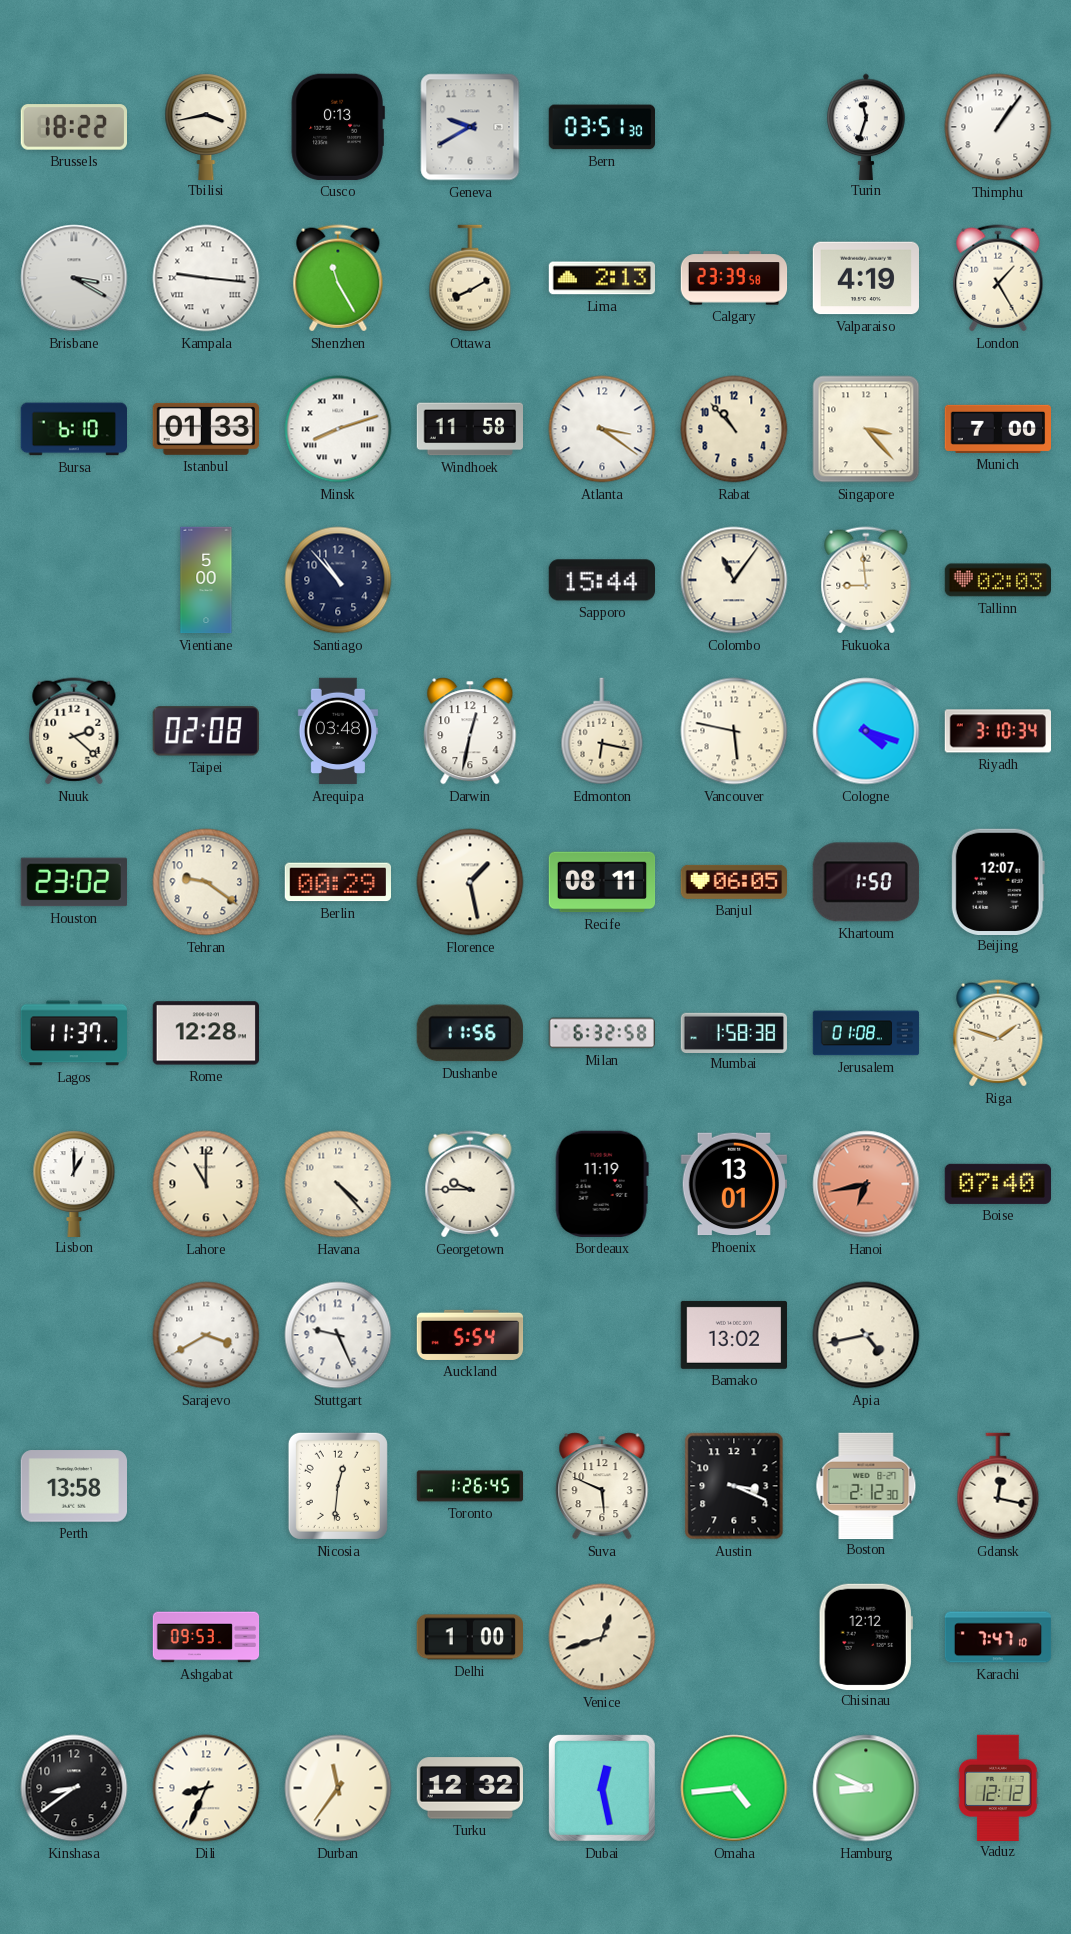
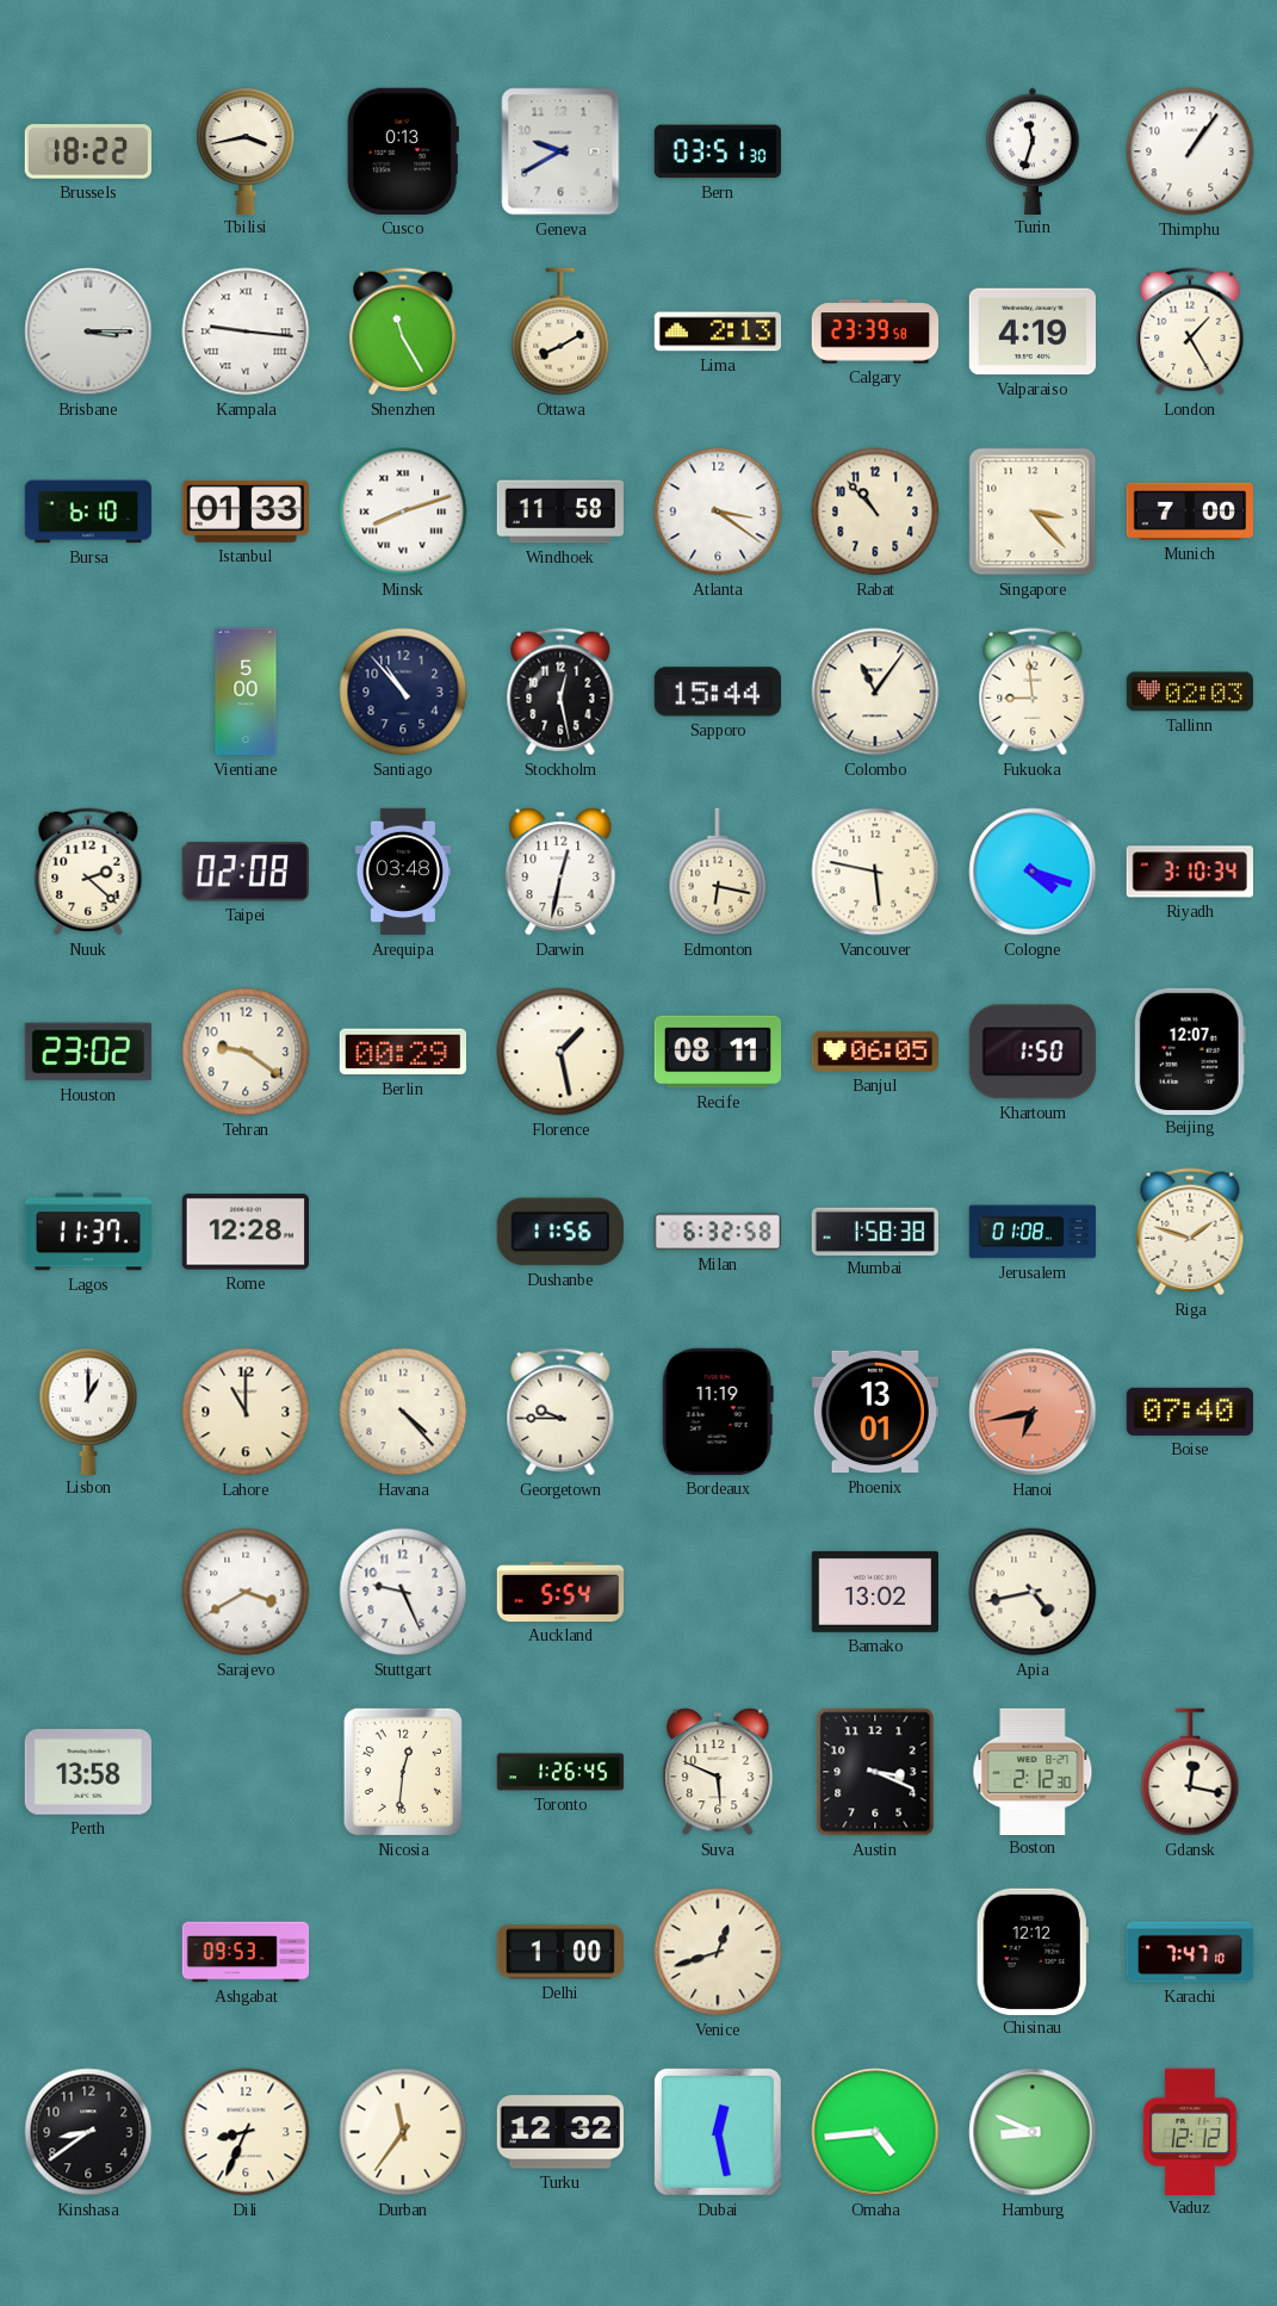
Brisbane: 3:20 -> 3:15 (88, 331)
Stockholm: none -> 12:28 (560, 692)
